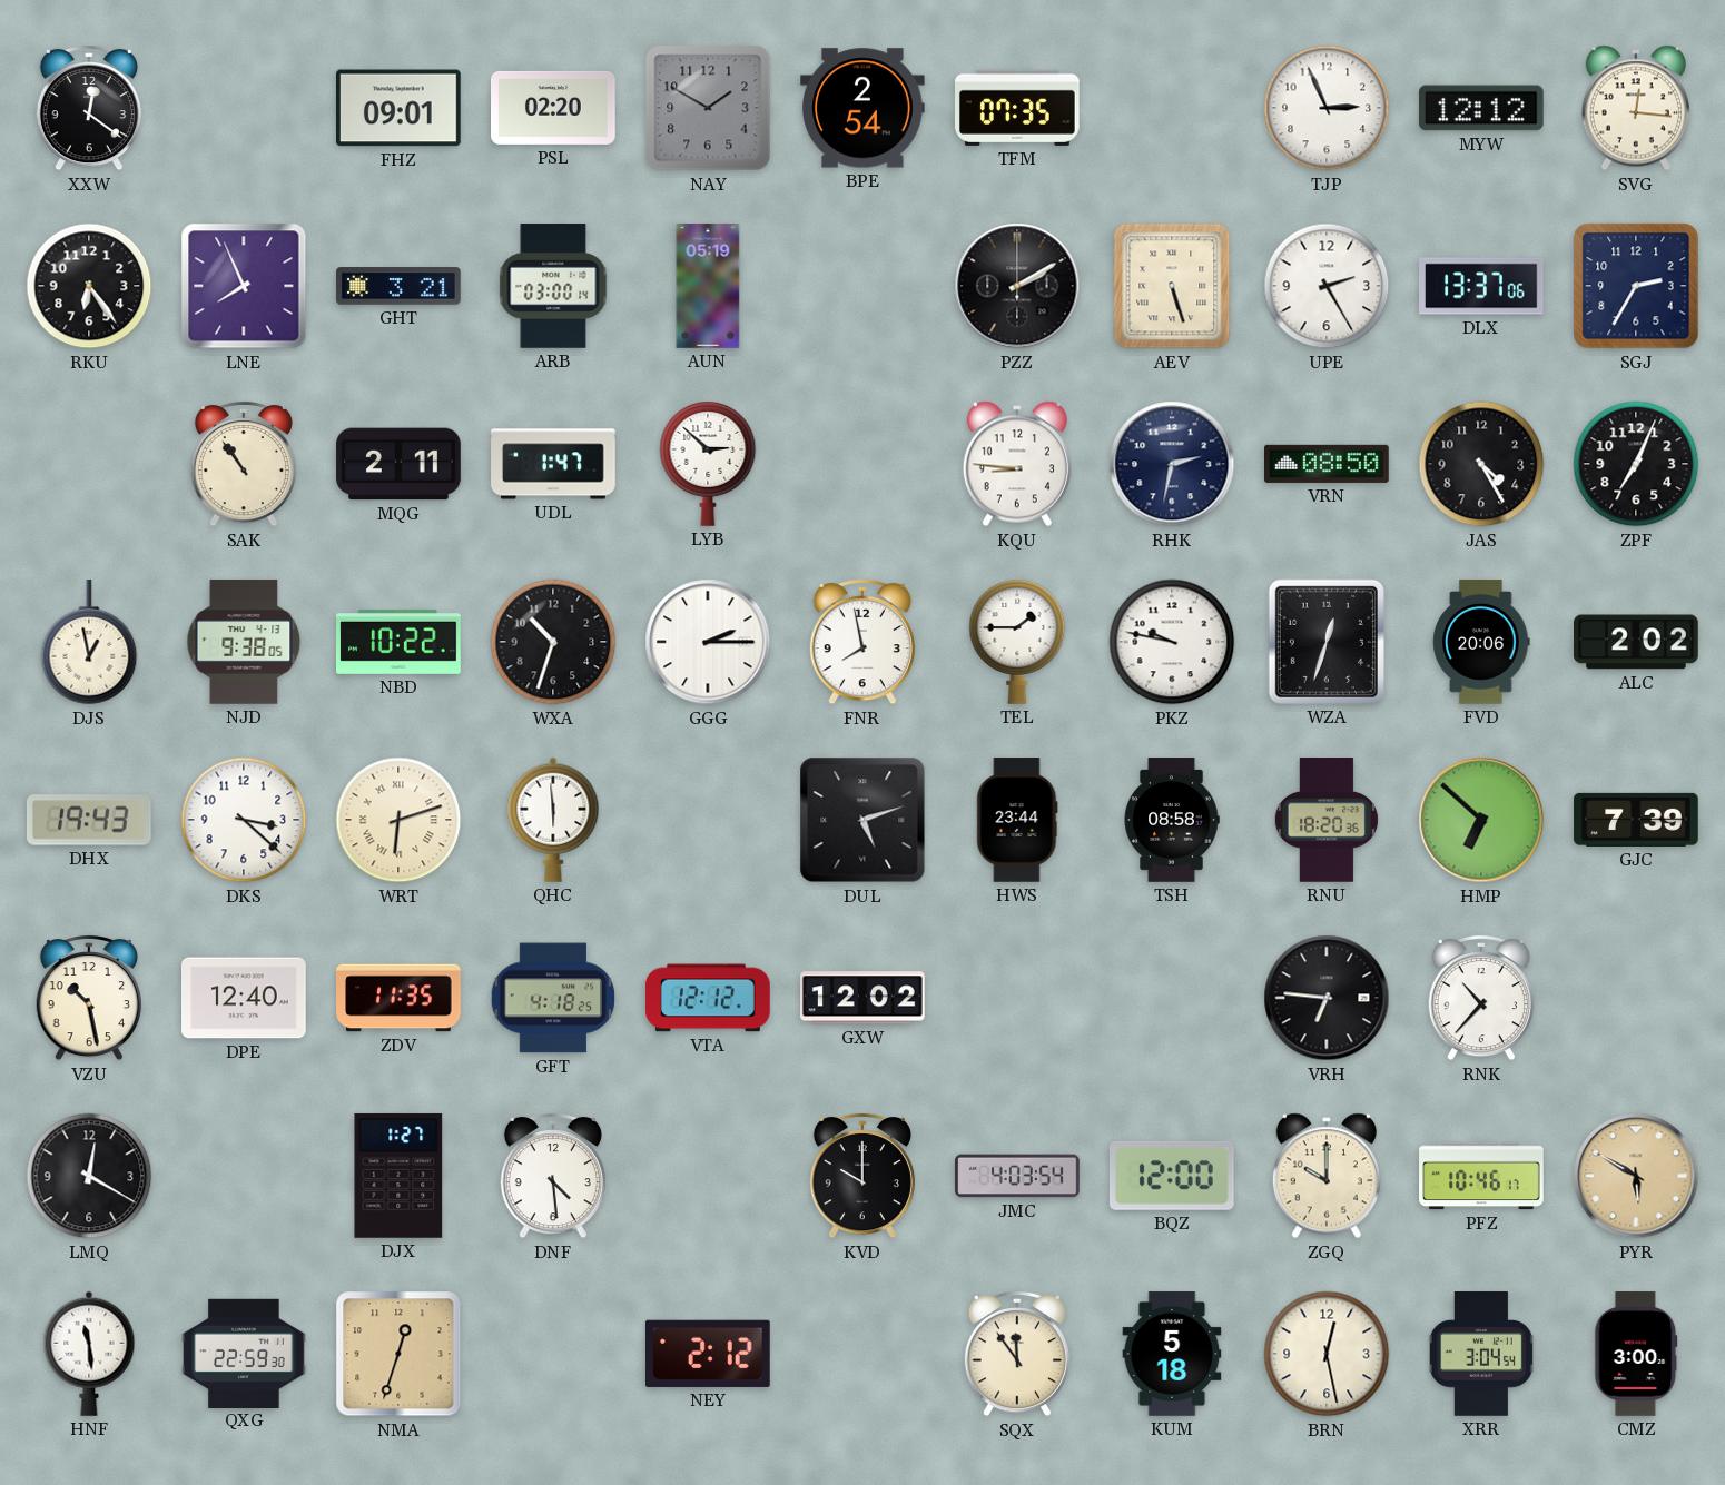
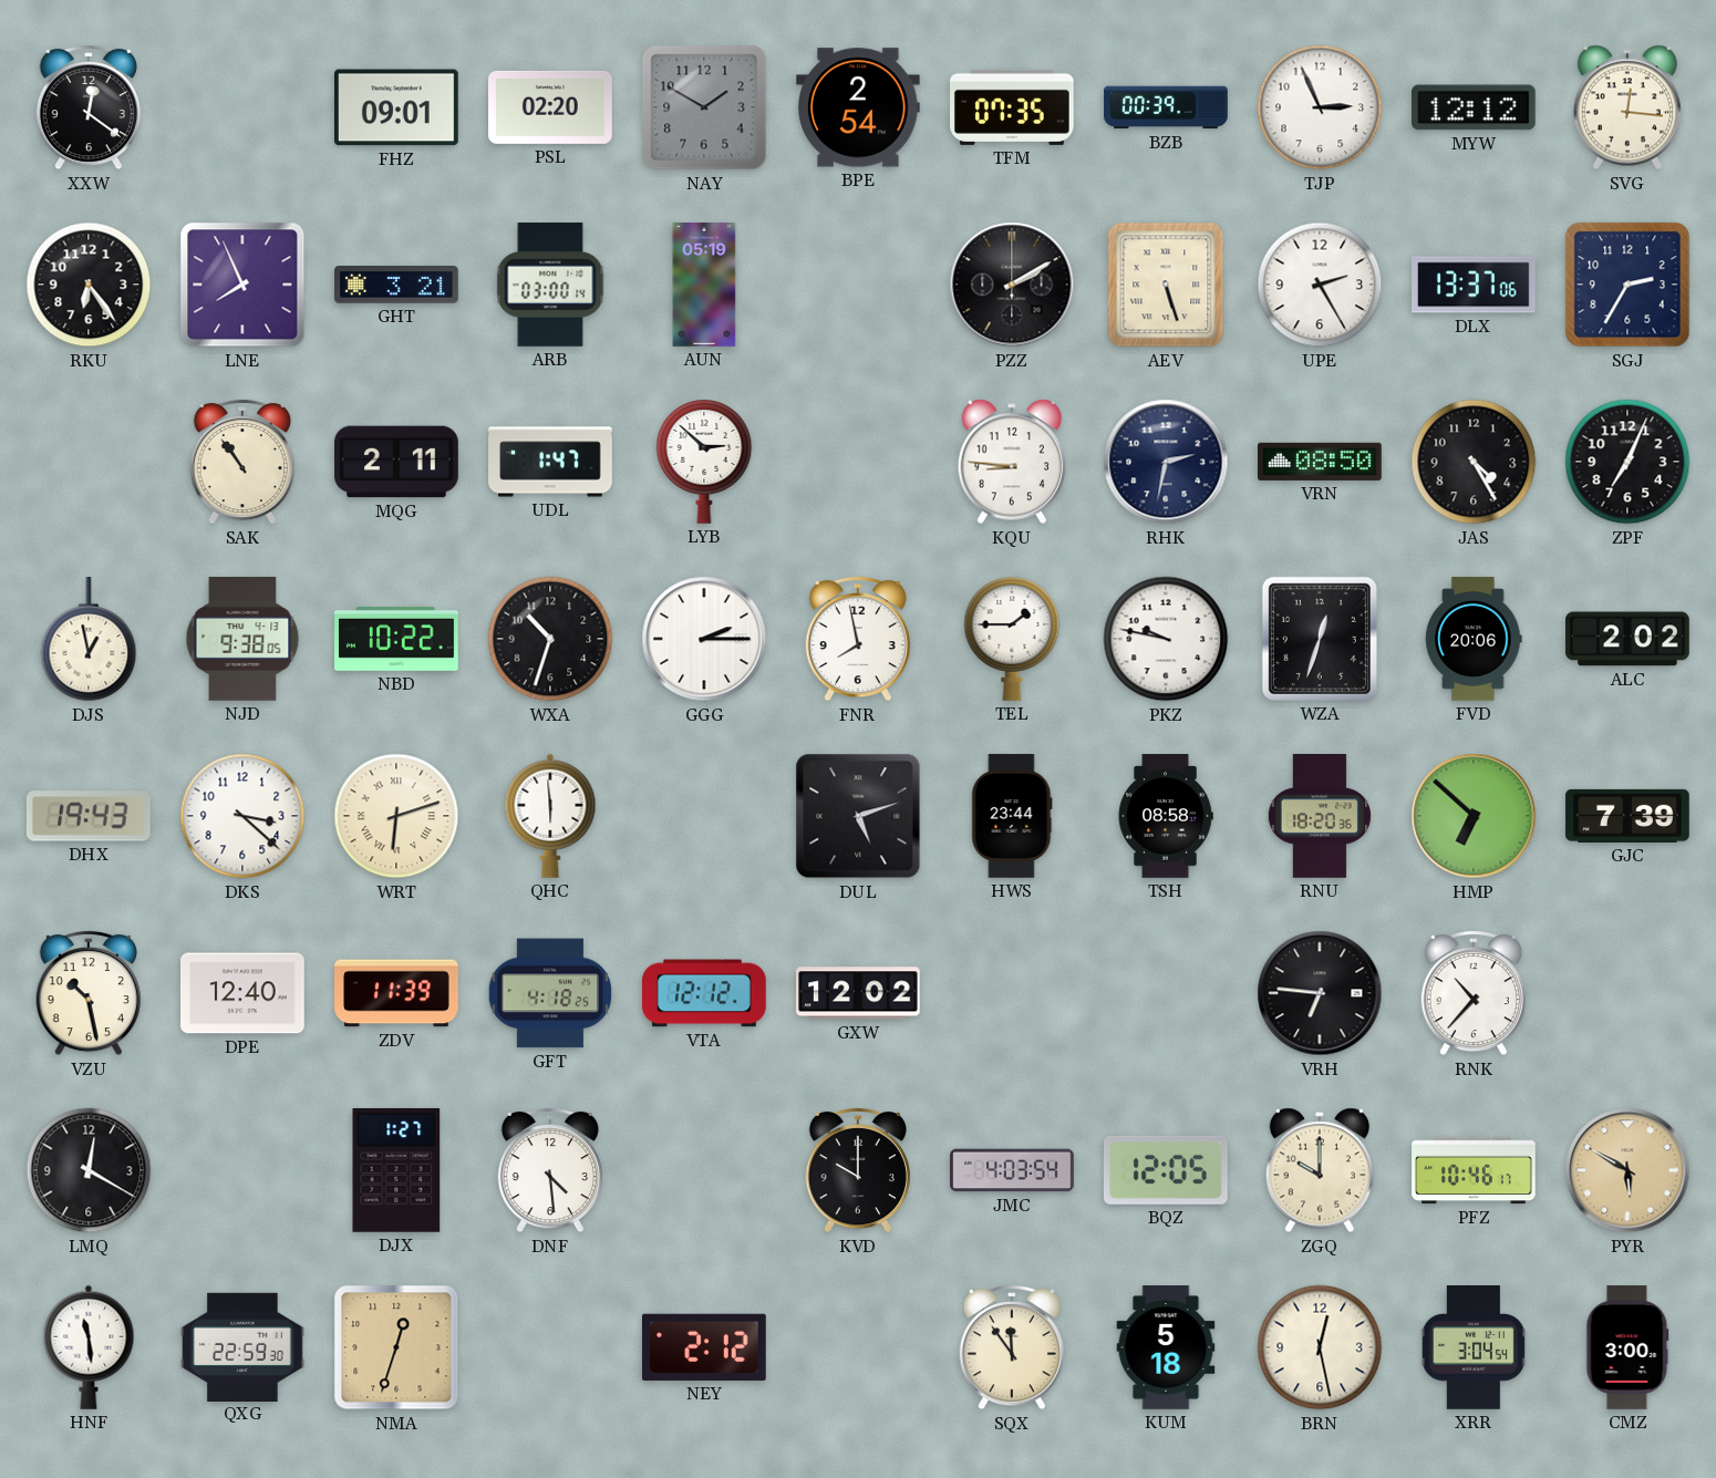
BZB: none -> 00:39 (1166, 107)
ZDV: 11:35 -> 11:39 (396, 993)
BQZ: 12:00 -> 12:05 (1166, 1170)
